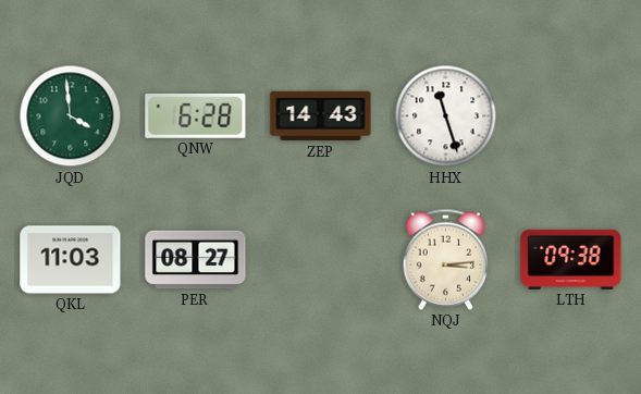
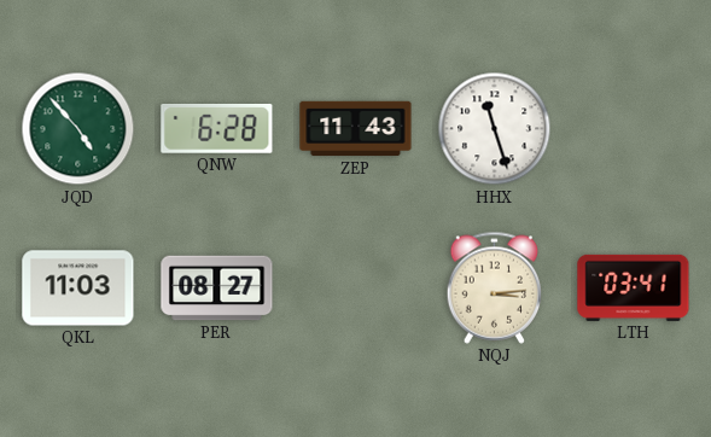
JQD: 3:59 -> 4:53 (78, 129)
ZEP: 14:43 -> 11:43 (356, 129)
LTH: 09:38 -> 03:41 (634, 287)
